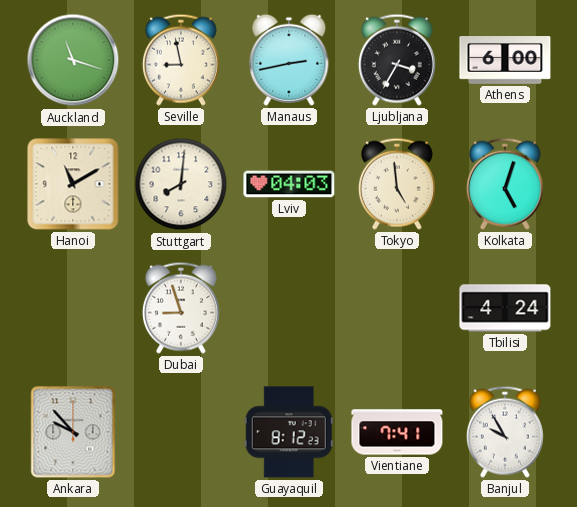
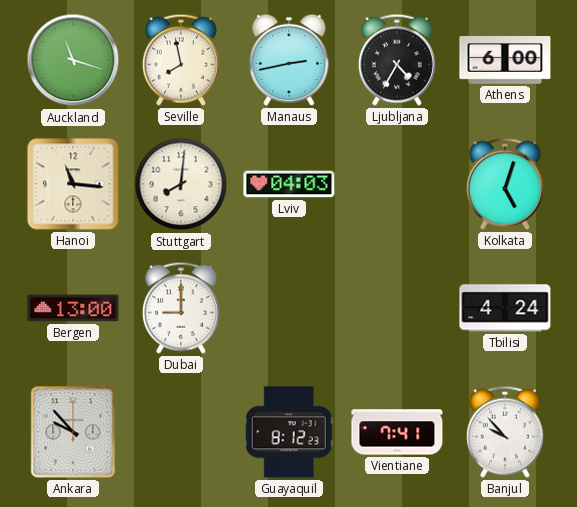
Seville: 8:58 -> 7:58 (181, 60)
Ljubljana: 3:35 -> 4:35 (397, 60)
Hanoi: 11:10 -> 11:16 (73, 184)
Tokyo: 4:59 -> none (397, 184)
Bergen: none -> 13:00 (73, 308)
Dubai: 8:57 -> 9:00 (181, 308)
Banjul: 9:55 -> 9:53 (505, 432)
